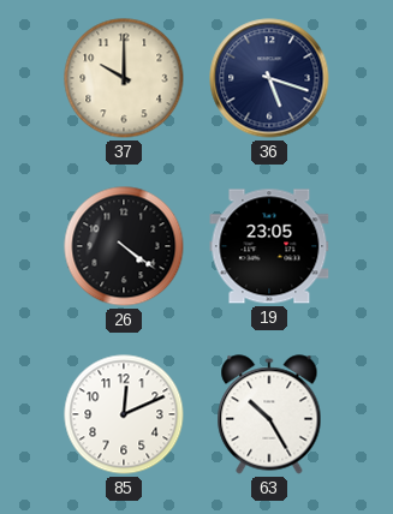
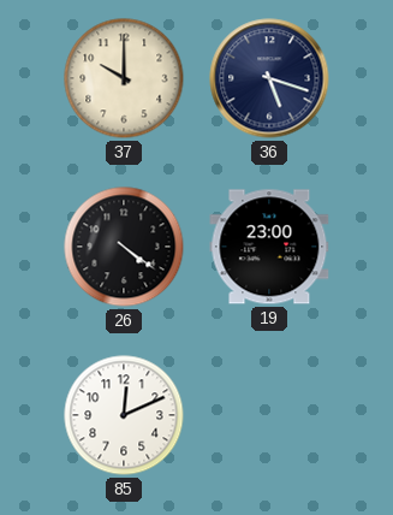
19: 23:05 -> 23:00 (269, 247)
63: 10:25 -> none (269, 414)
